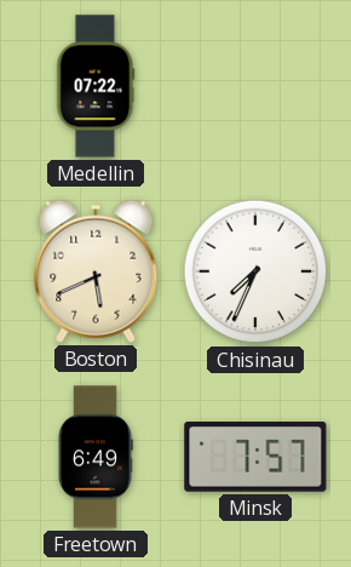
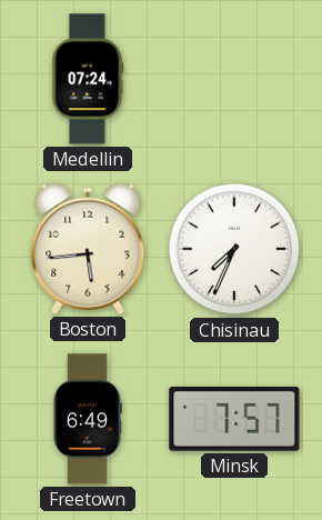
Medellin: 07:22 -> 07:24 (88, 79)
Boston: 5:41 -> 5:44 (88, 249)
